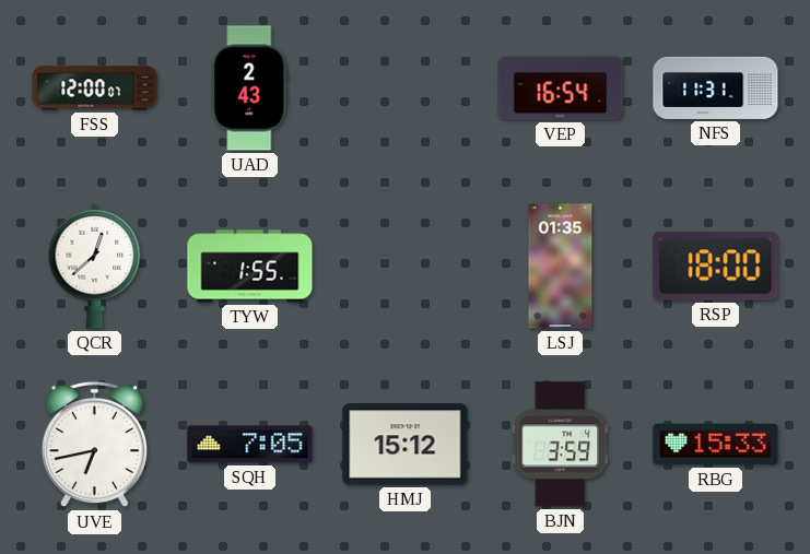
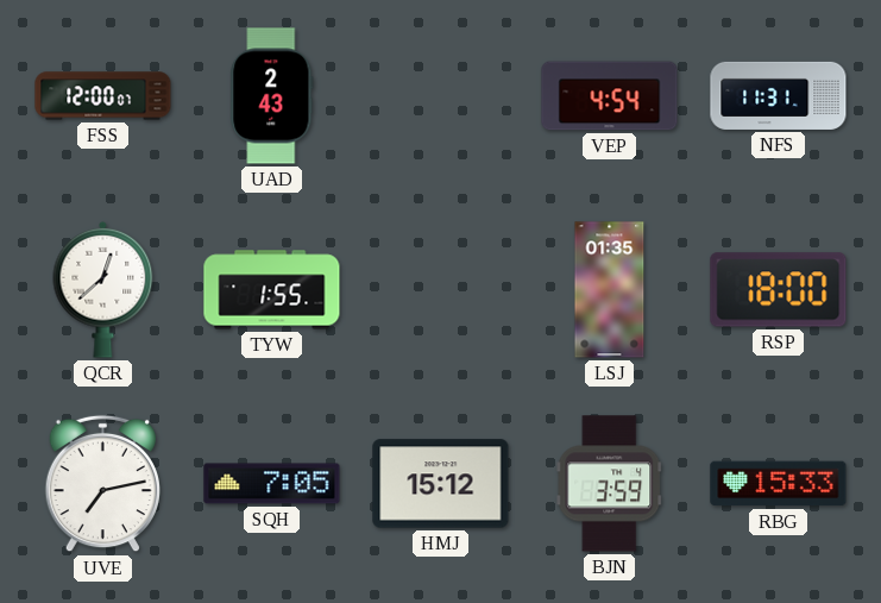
VEP: 16:54 -> 4:54 (610, 96)
UVE: 6:43 -> 7:13 (102, 484)
